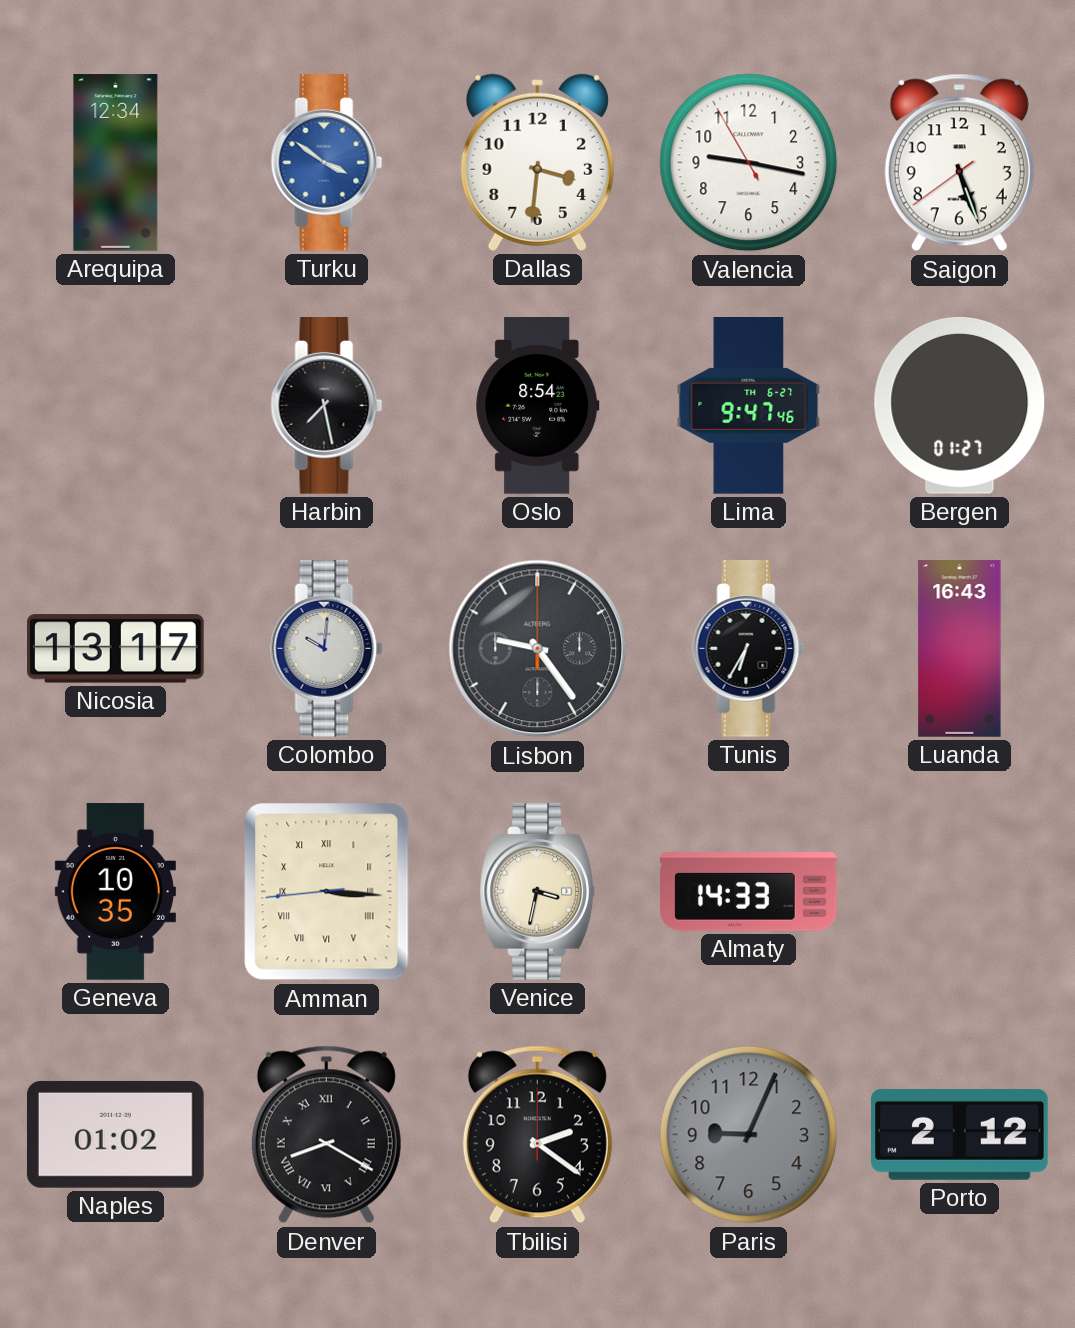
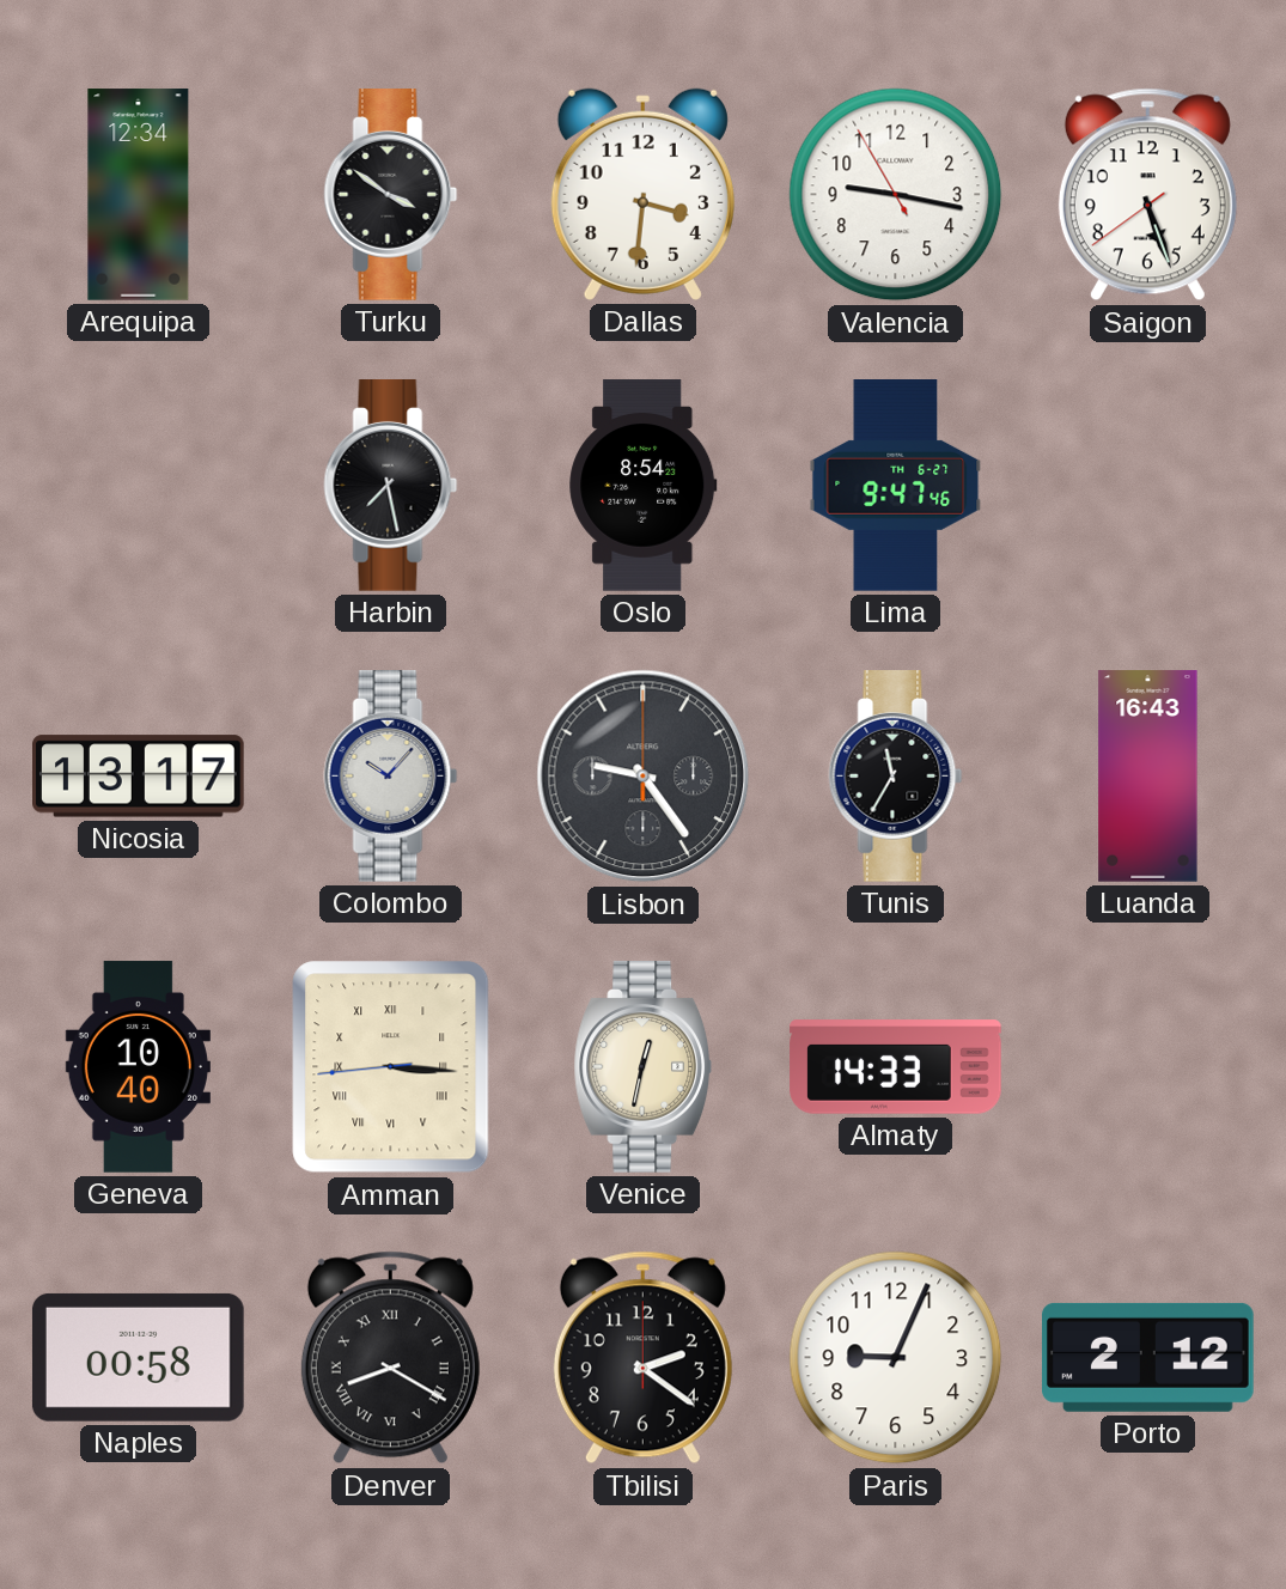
Turku dial: blue -> black (391, 195)
Bergen: 01:27 -> none (960, 405)
Colombo: 10:01 -> 10:07 (391, 777)
Tunis: 6:35 -> 11:35 (896, 777)
Geneva: 10:35 -> 10:40 (138, 1067)
Venice: 3:32 -> 12:32 (644, 1067)
Naples: 01:02 -> 00:58 (138, 1357)
Paris dial: grey -> white (896, 1358)
